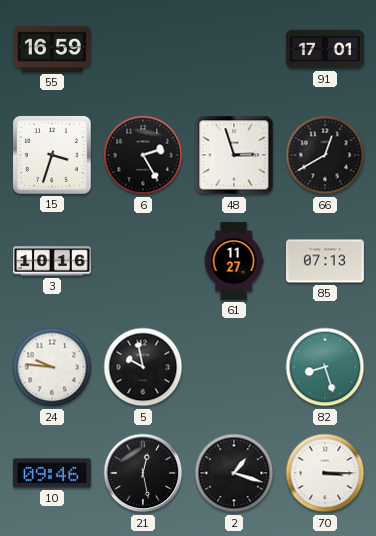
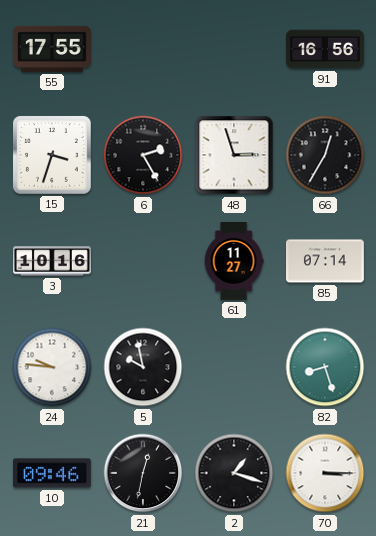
55: 16:59 -> 17:55 (52, 49)
91: 17:01 -> 16:56 (326, 49)
66: 12:40 -> 12:35 (325, 155)
85: 07:13 -> 07:14 (326, 261)
21: 12:28 -> 12:32 (143, 473)
